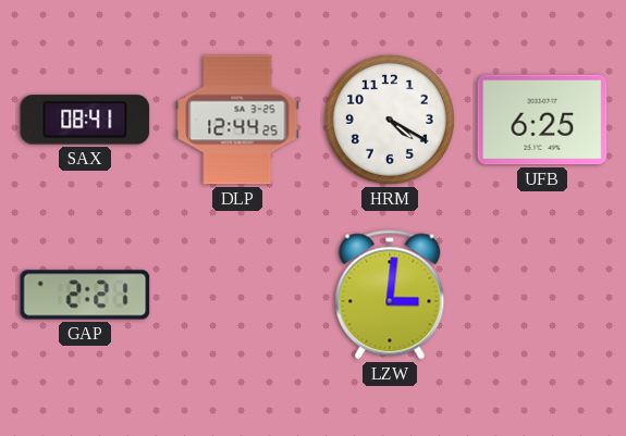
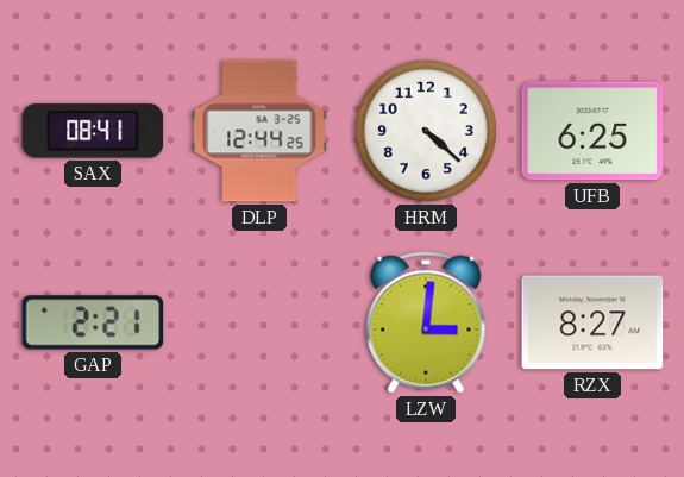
HRM: 4:20 -> 4:22 (426, 131)
RZX: none -> 8:27 (592, 322)
